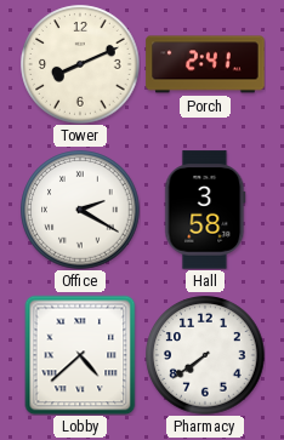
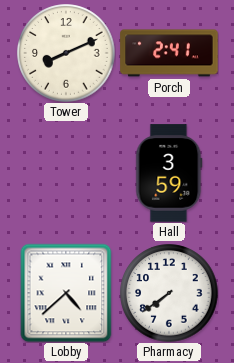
Office: 2:20 -> none (80, 210)
Hall: 3:58 -> 3:59 (169, 173)
